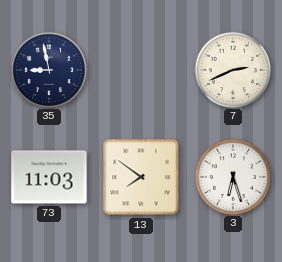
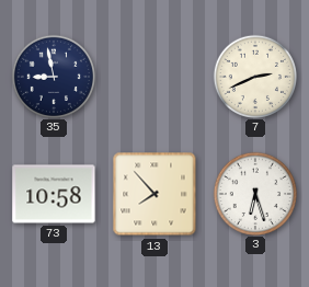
73: 11:03 -> 10:58 (54, 194)
13: 7:51 -> 7:53 (154, 194)
